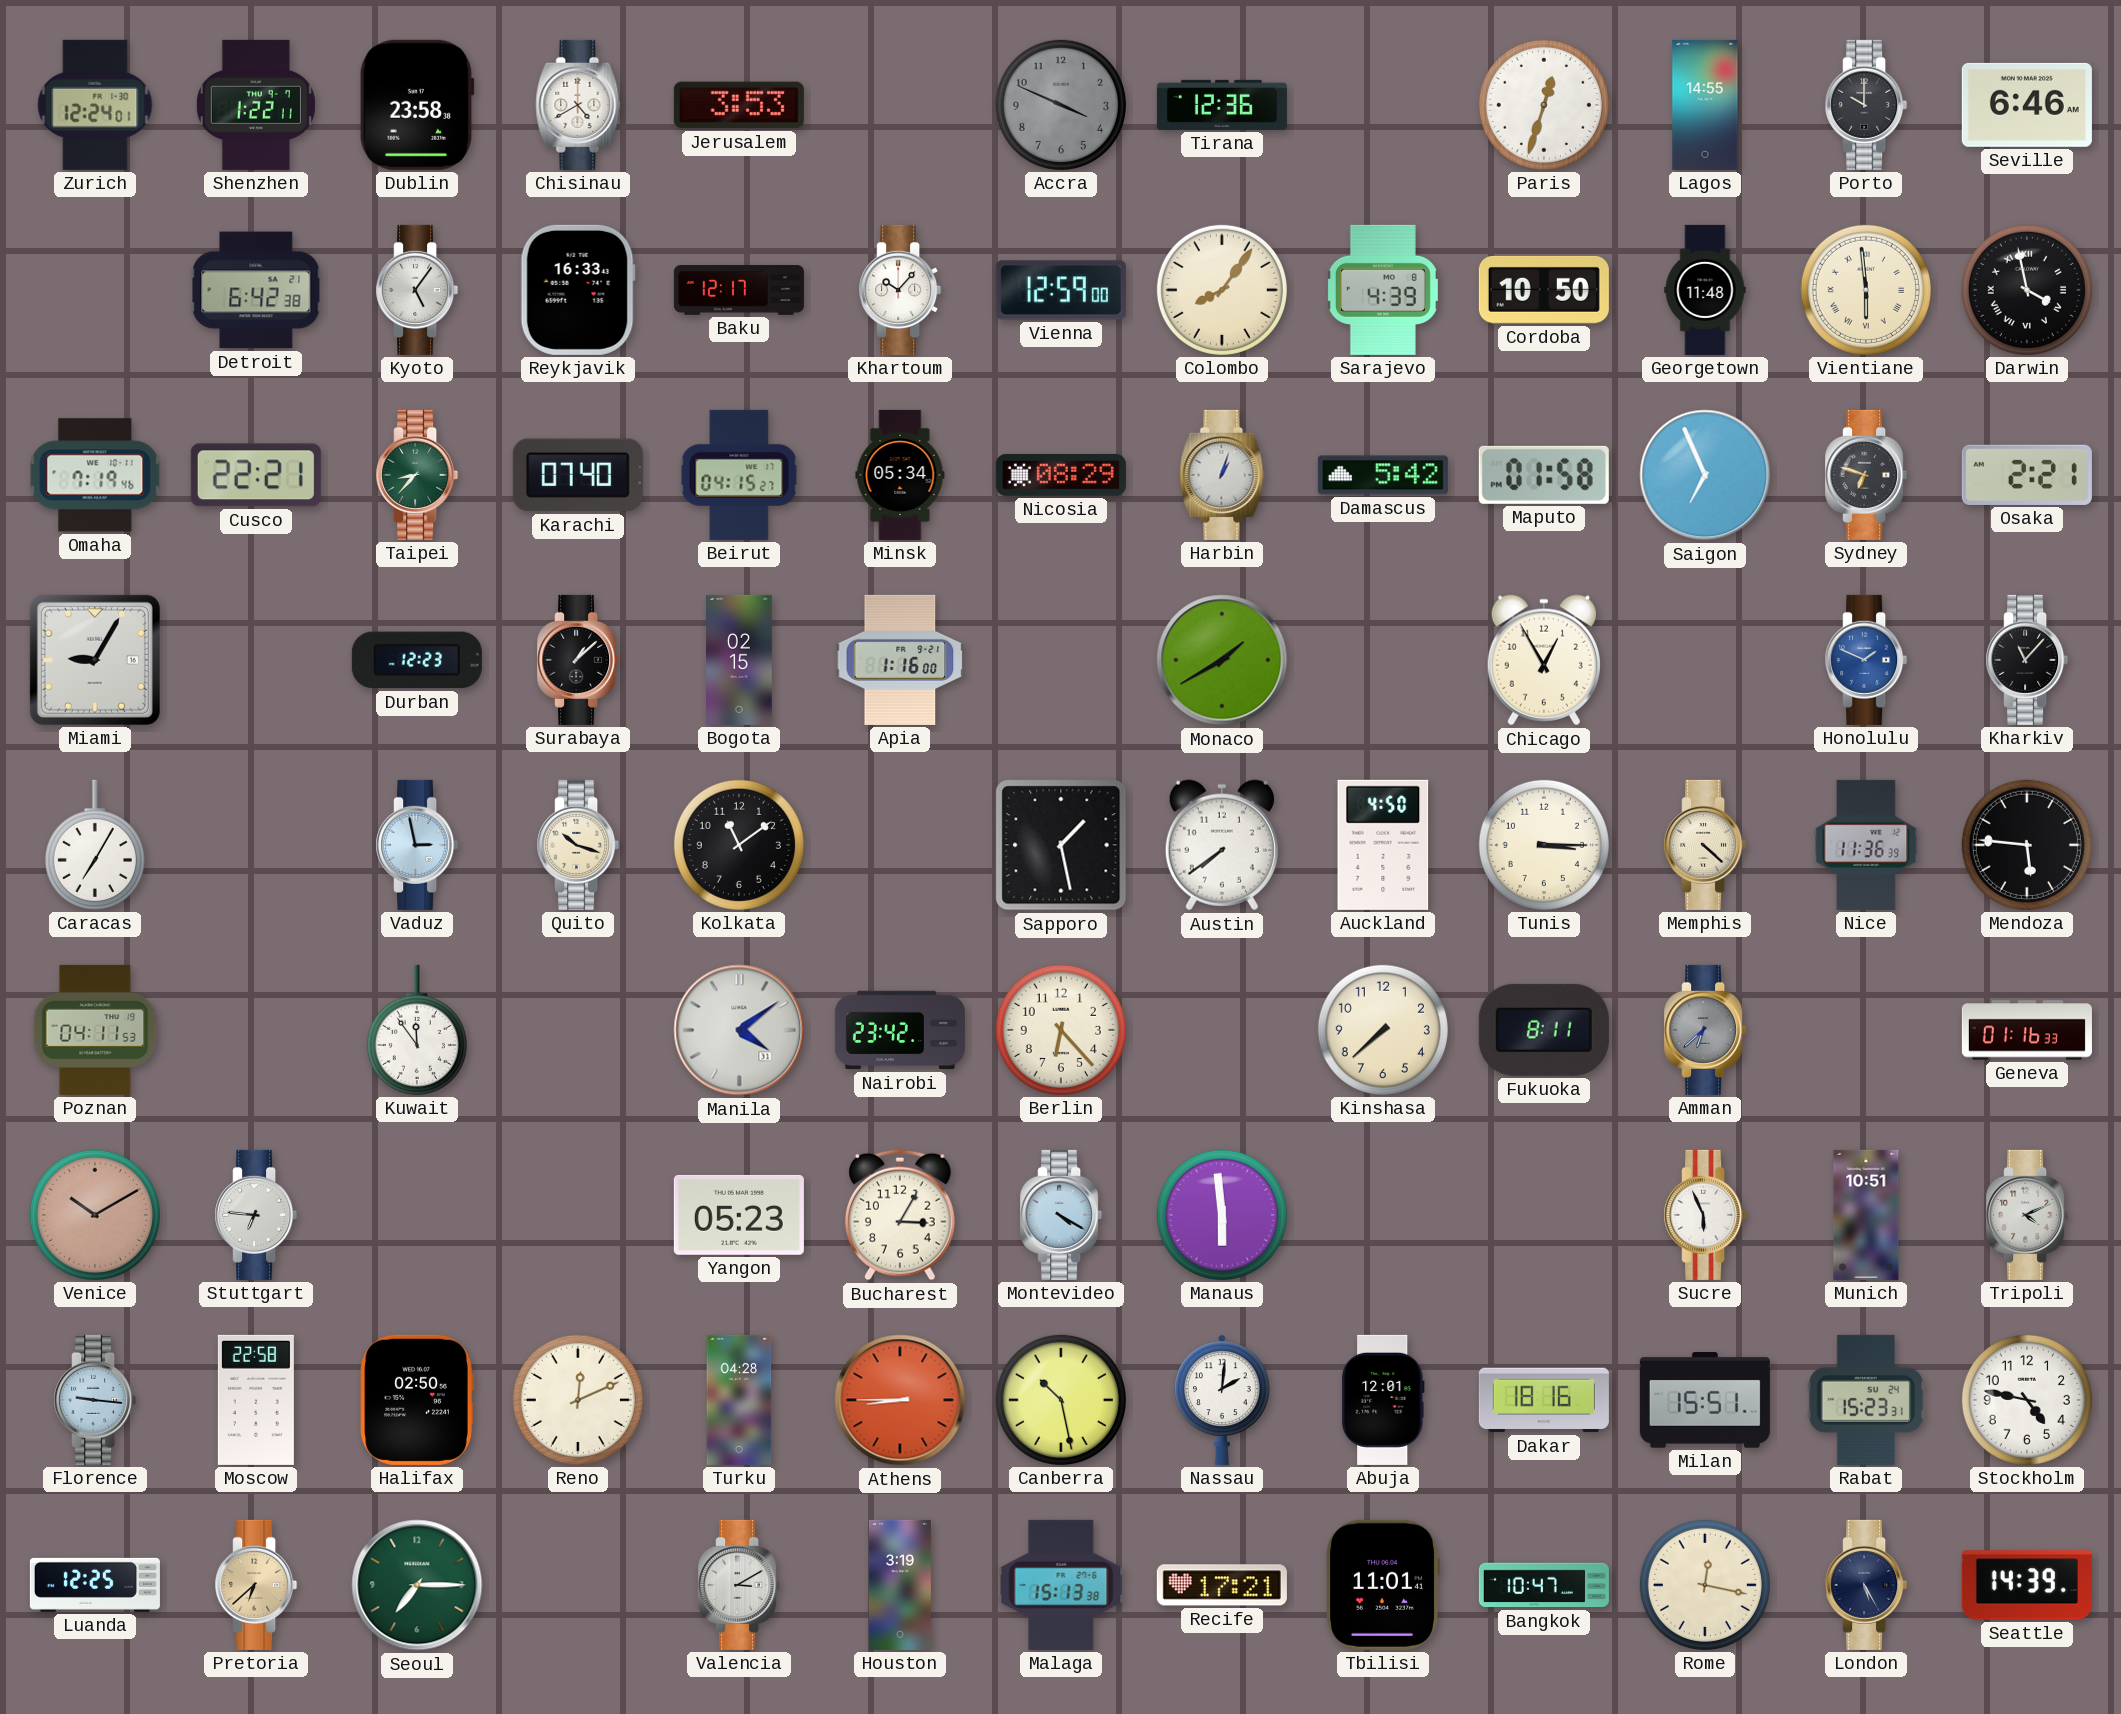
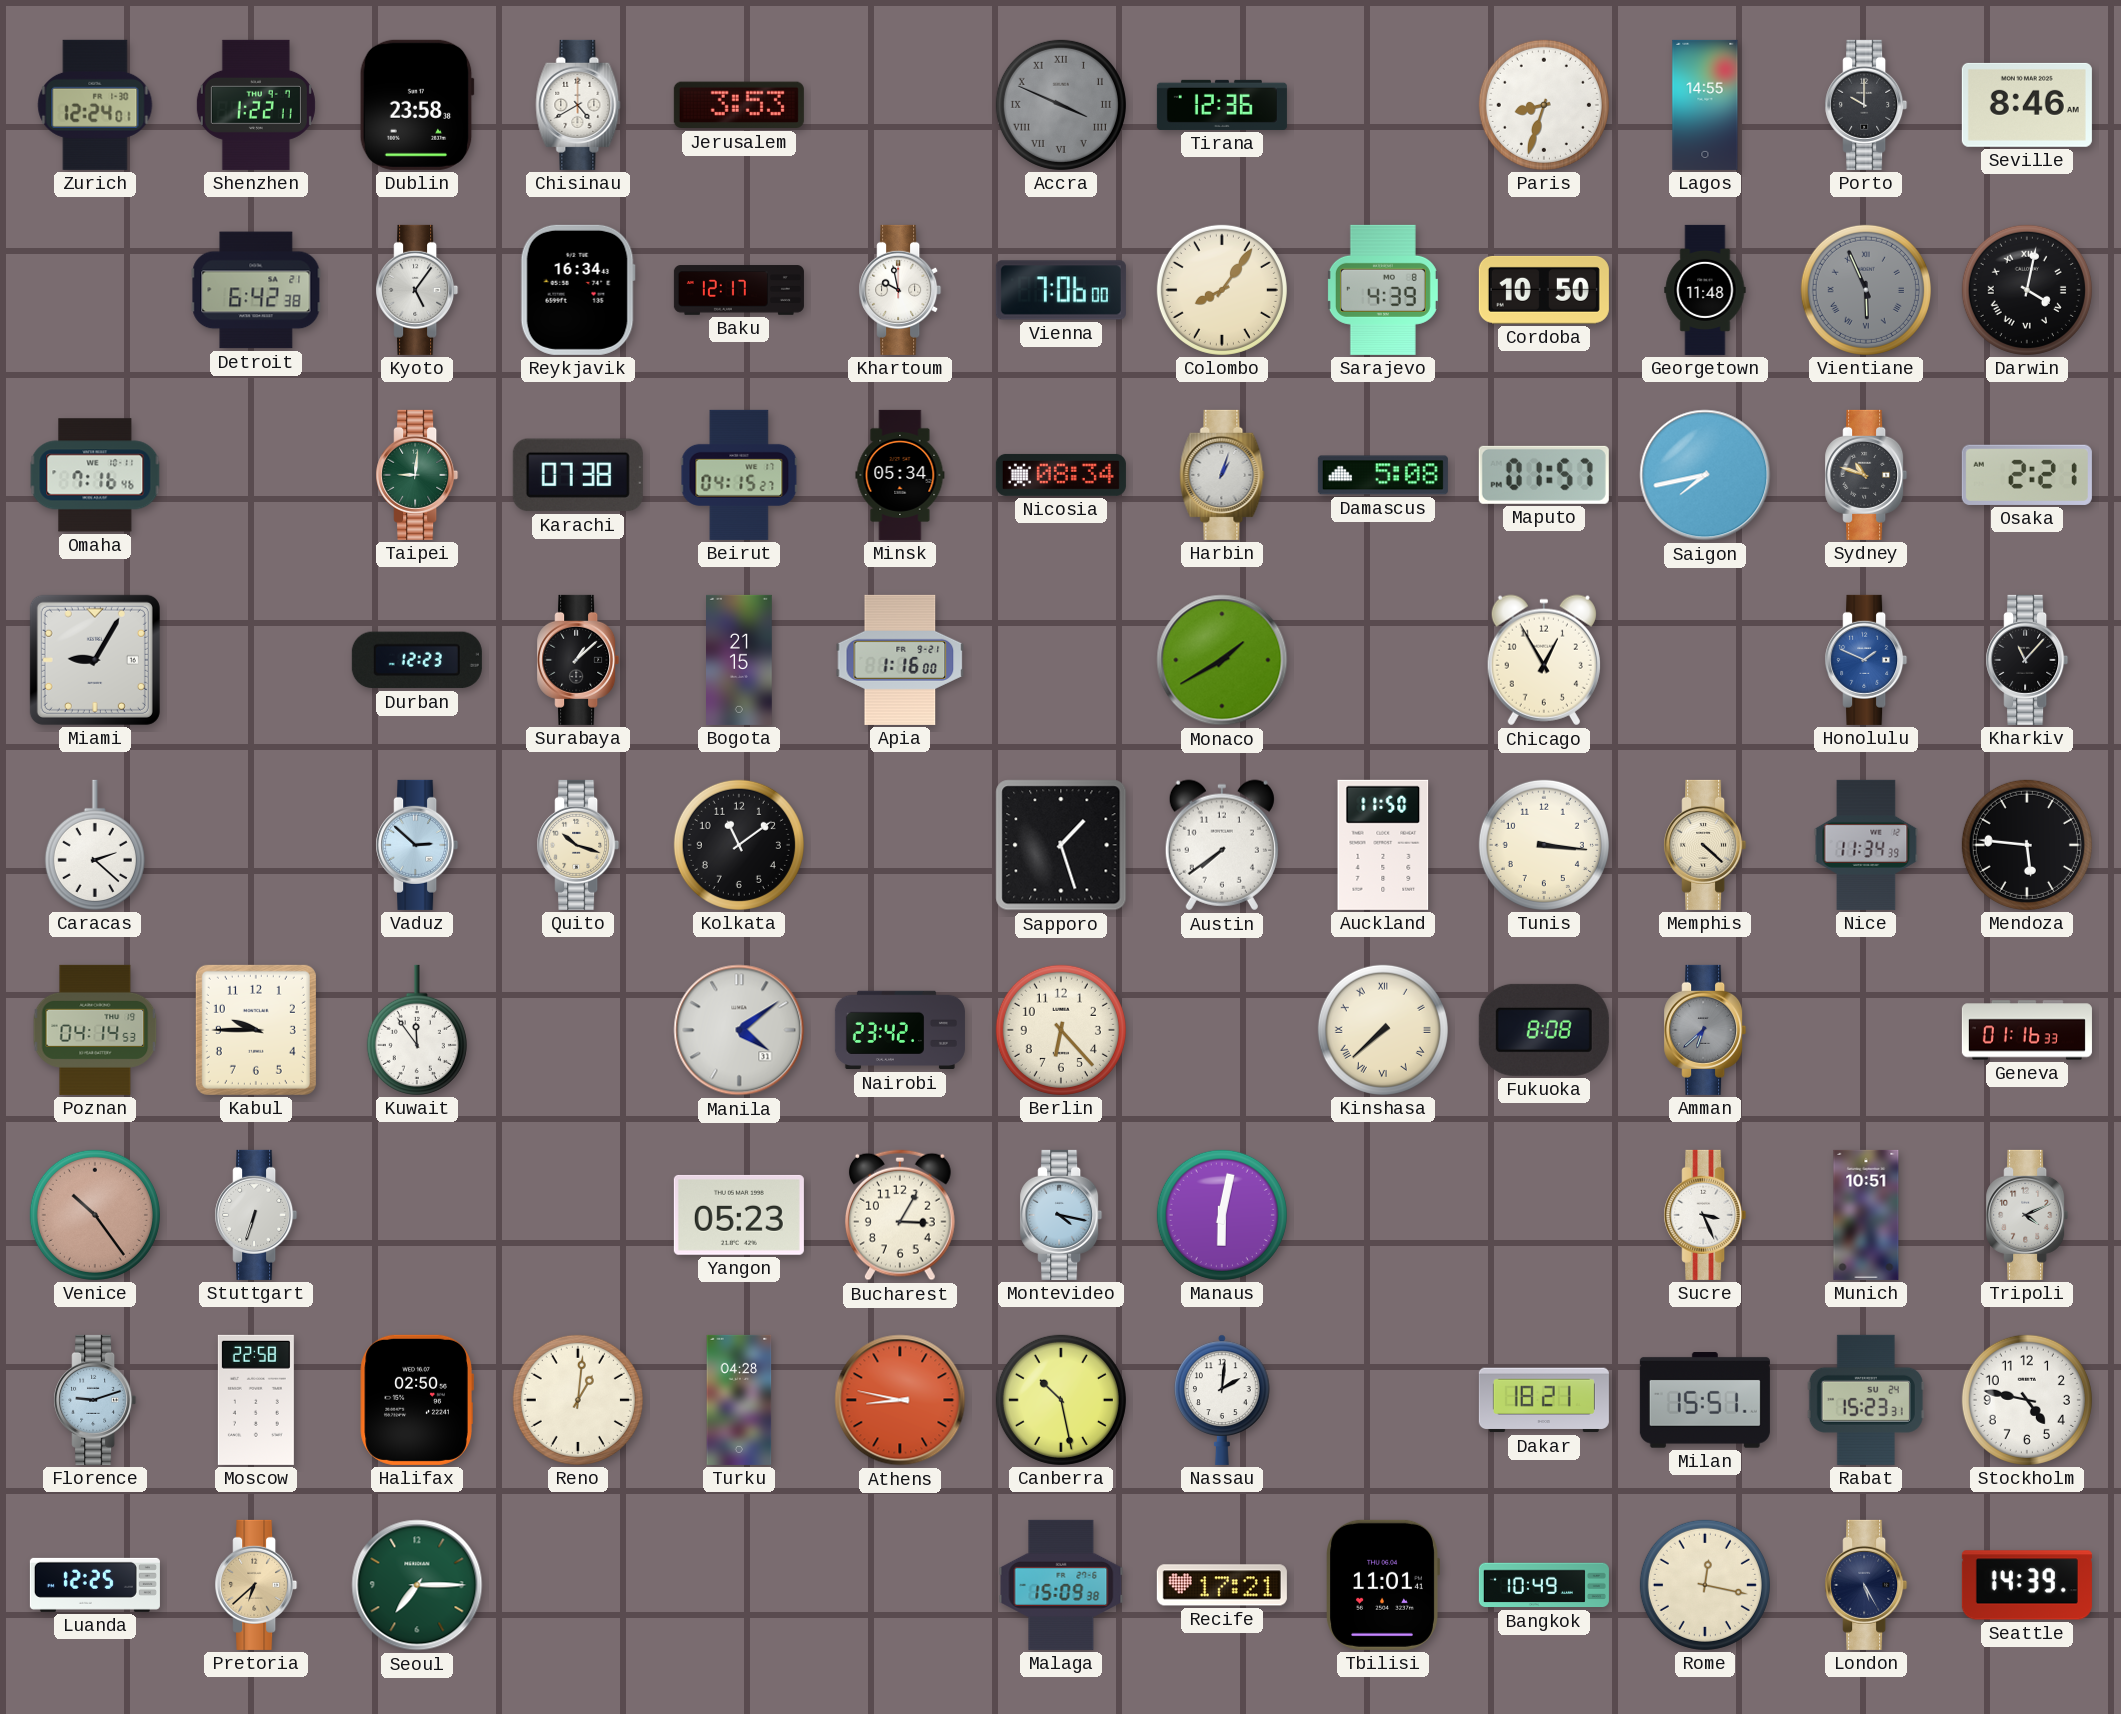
Accra numerals: Arabic -> Roman (1061, 105)
Paris: 12:33 -> 8:33 (1544, 105)
Seville: 6:46 -> 8:46 (2027, 105)
Reykjavik: 16:33 -> 16:34 (578, 290)
Khartoum: 10:07 -> 9:58 (900, 290)
Vienna: 12:59 -> 7:06 (1061, 290)
Vientiane: 5:59 -> 5:56 (1866, 290)
Vientiane dial: cream -> grey (1866, 290)
Darwin: 3:58 -> 4:02 (2027, 290)
Omaha: 7:19 -> 7:16 (95, 475)
Cusco: 22:21 -> none (256, 475)
Taipei: 8:37 -> 9:01 (417, 475)
Karachi: 07:40 -> 07:38 (578, 475)
Nicosia: 08:29 -> 08:34 (1061, 475)
Damascus: 5:42 -> 5:08 (1383, 475)
Maputo: 01:58 -> 01:57 (1544, 475)
Saigon: 6:56 -> 7:43 (1705, 475)
Sydney: 6:48 -> 10:48 (1866, 475)
Bogota: 02:15 -> 21:15 (740, 660)
Caracas: 7:05 -> 2:22 (95, 845)
Vaduz: 2:58 -> 2:52 (417, 845)
Sapporo: 1:28 -> 1:27 (1061, 845)
Auckland: 4:50 -> 11:50 (1383, 845)
Tunis: 3:15 -> 3:16 (1544, 845)
Nice: 11:36 -> 11:34 (1866, 845)
Poznan: 04:11 -> 04:14 (95, 1030)
Kabul: none -> 9:45 (256, 1030)
Kinshasa numerals: Arabic -> Roman (1383, 1030)
Fukuoka: 8:11 -> 8:08 (1544, 1030)
Venice: 10:10 -> 10:24 (95, 1215)
Stuttgart: 6:46 -> 6:33 (256, 1215)
Montevideo: 4:20 -> 4:17 (1061, 1215)
Manaus: 5:59 -> 6:02 (1222, 1215)
Sucre: 5:56 -> 3:26 (1705, 1215)
Florence: 9:16 -> 9:12 (95, 1400)
Reno: 12:11 -> 1:01 (578, 1400)
Athens: 8:45 -> 8:47 (900, 1400)
Abuja: 12:01 -> none (1384, 1400)
Dakar: 18:16 -> 18:21 (1544, 1400)
Valencia: 3:10 -> none (739, 1585)
Houston: 3:19 -> none (900, 1585)
Malaga: 15:13 -> 15:09 (1061, 1585)
Bangkok: 10:47 -> 10:49 (1544, 1585)
